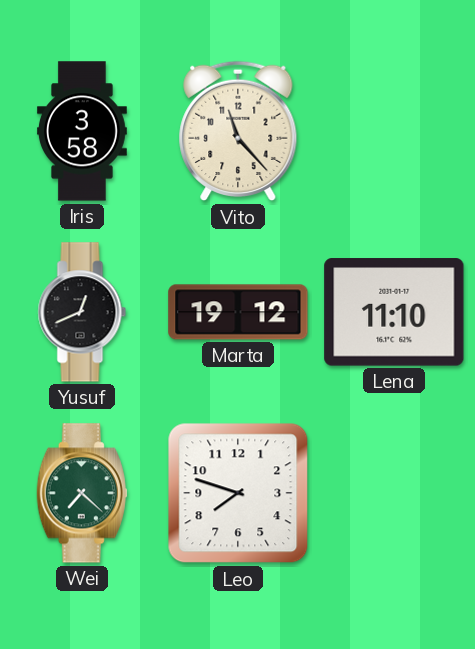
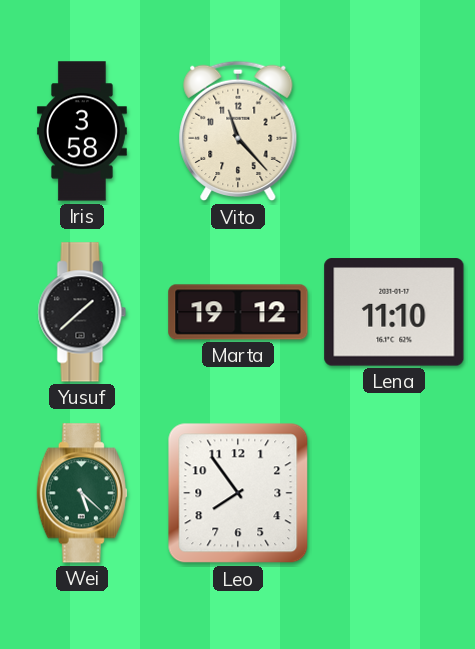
Yusuf: 12:41 -> 1:38 (82, 312)
Wei: 7:22 -> 5:22 (82, 493)
Leo: 7:48 -> 7:54 (238, 493)
